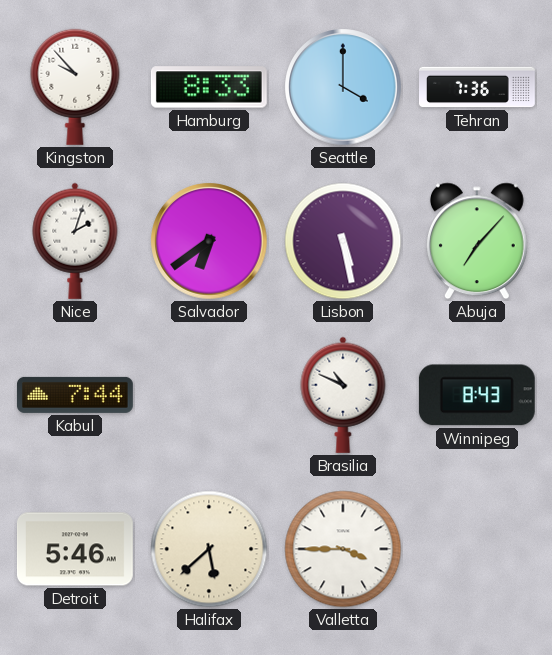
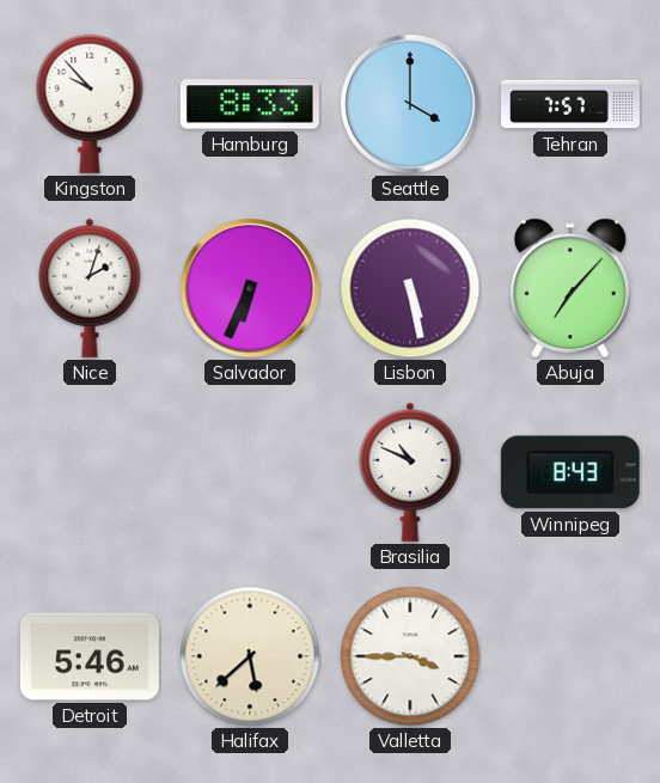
Tehran: 7:36 -> 7:57 (572, 104)
Salvador: 6:39 -> 6:34 (250, 288)
Kabul: 7:44 -> none (75, 395)
